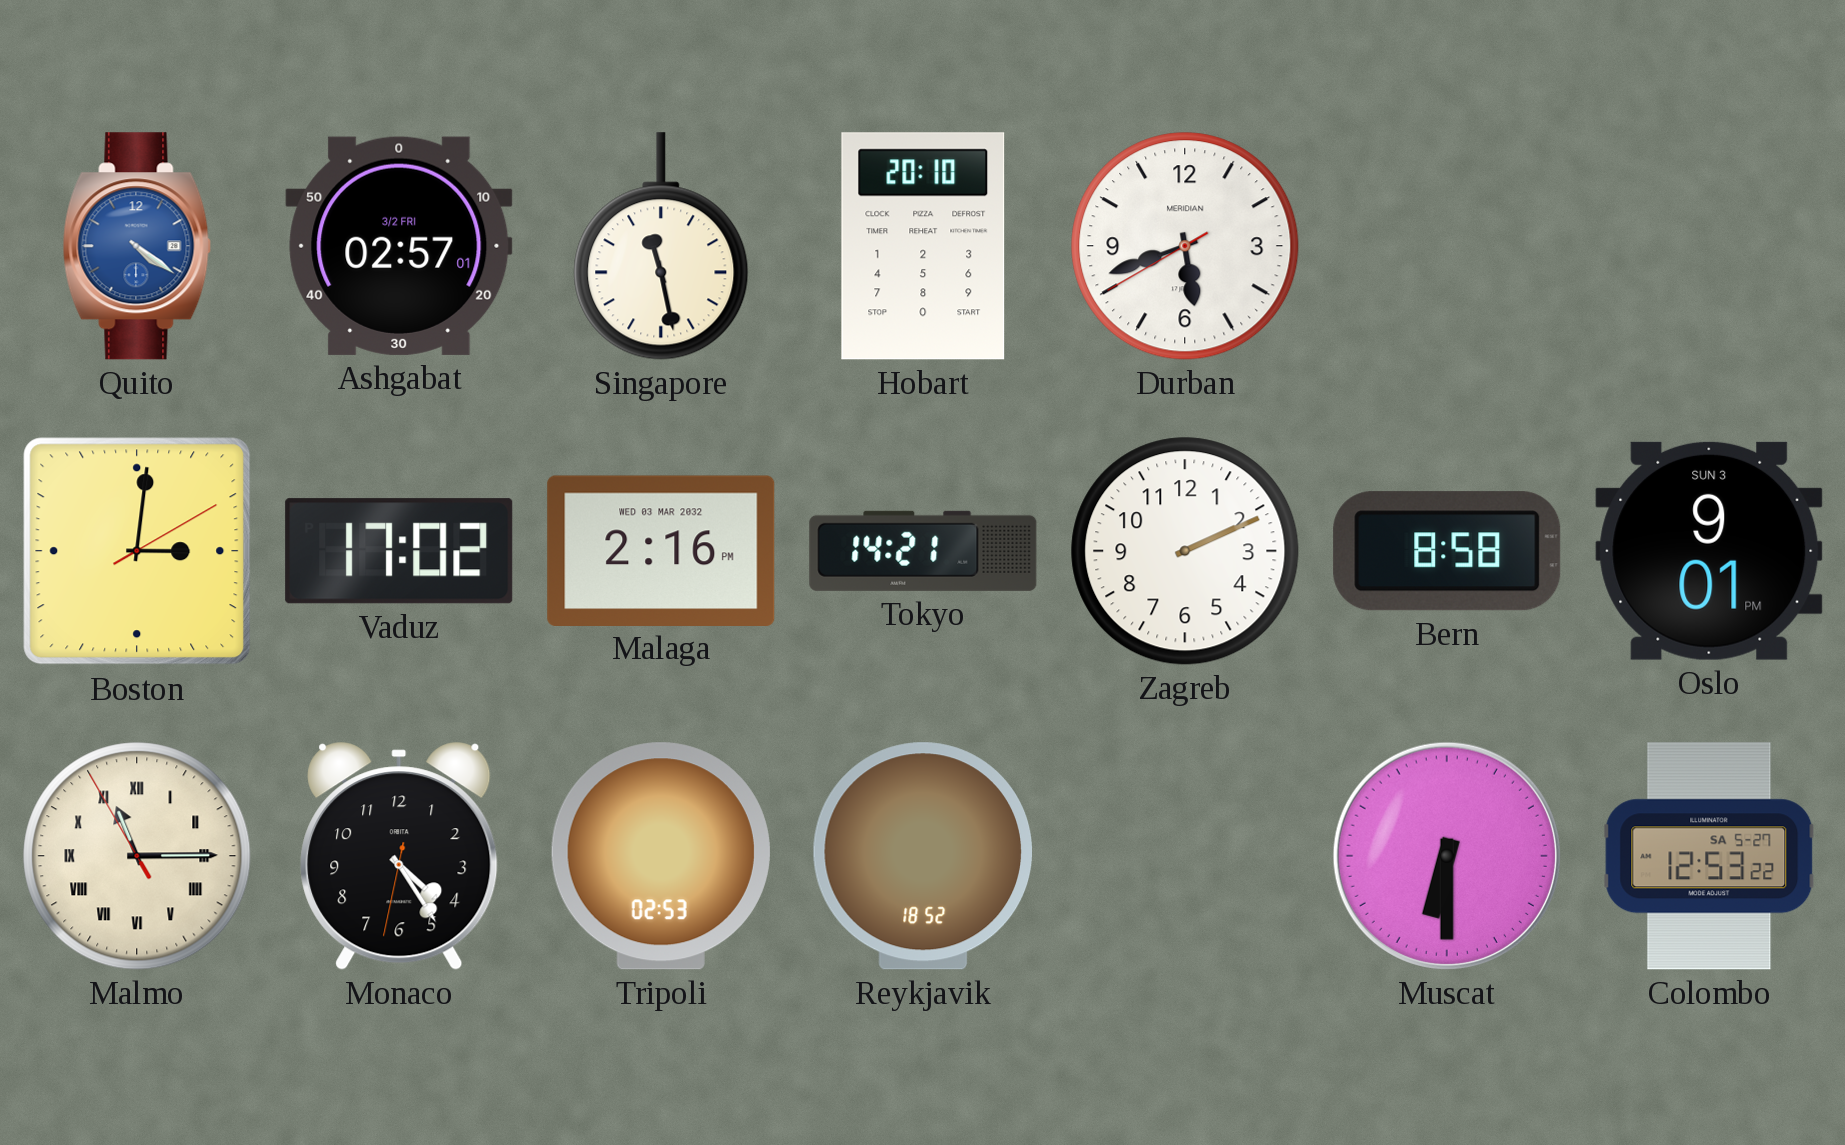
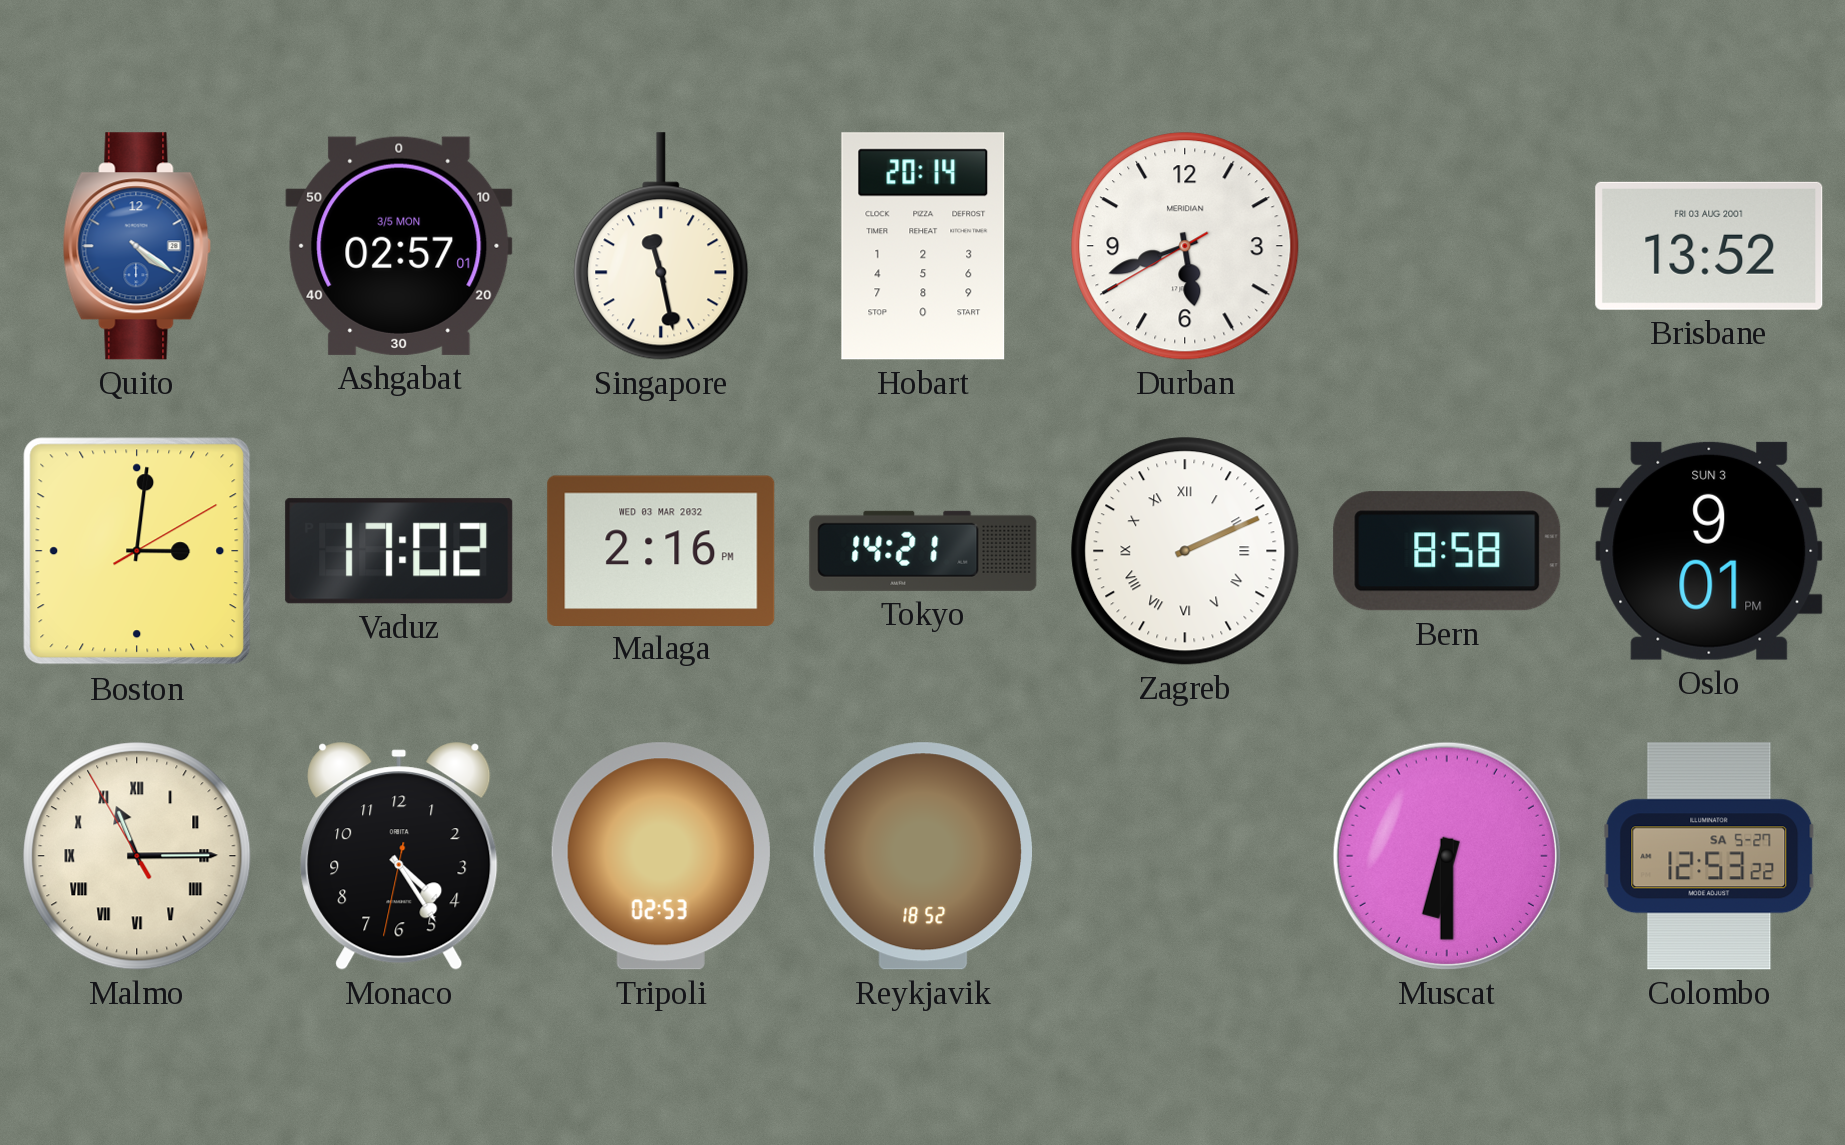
Ashgabat date: 3/2 FRI -> 3/5 MON (399, 246)
Hobart: 20:10 -> 20:14 (923, 246)
Brisbane: none -> 13:52 (1709, 246)
Zagreb numerals: Arabic -> Roman (1185, 551)
